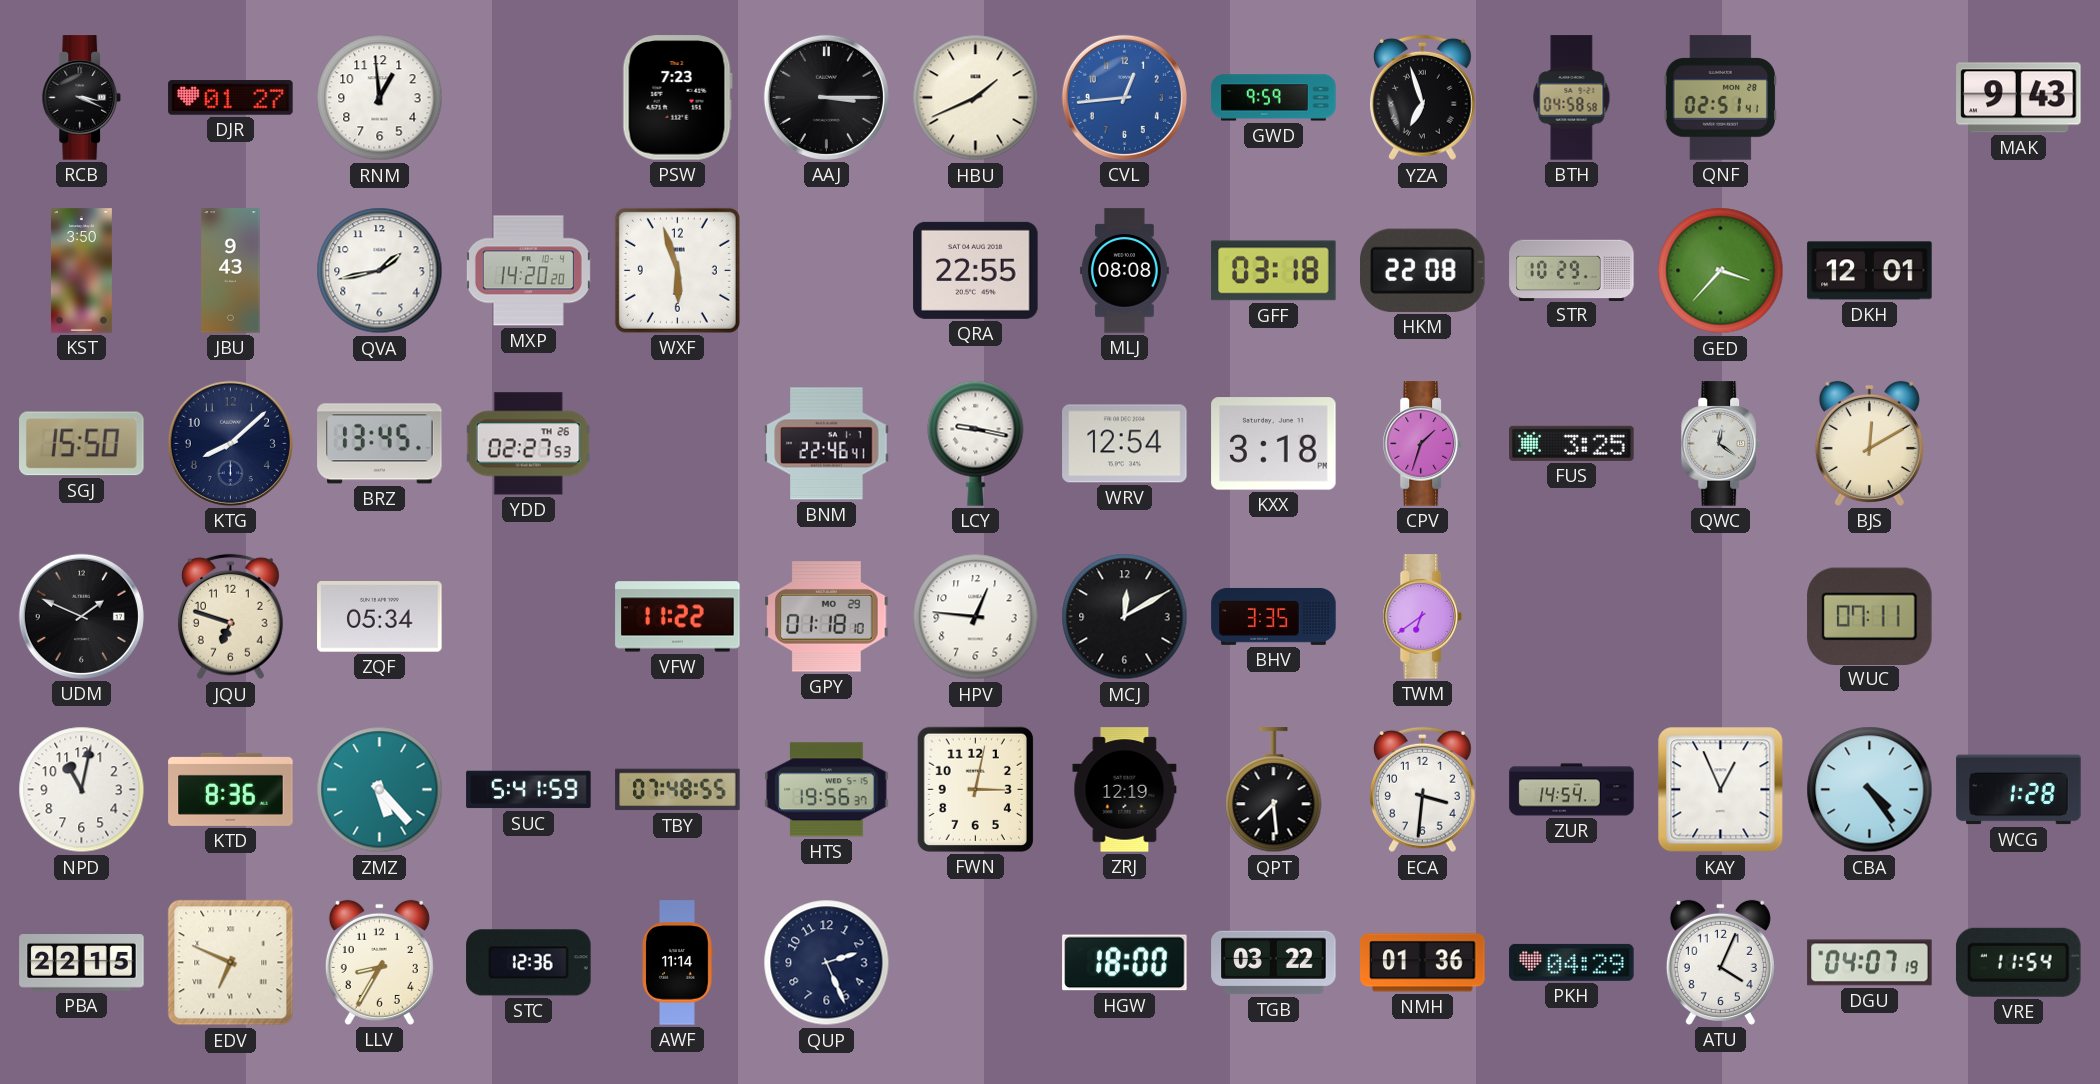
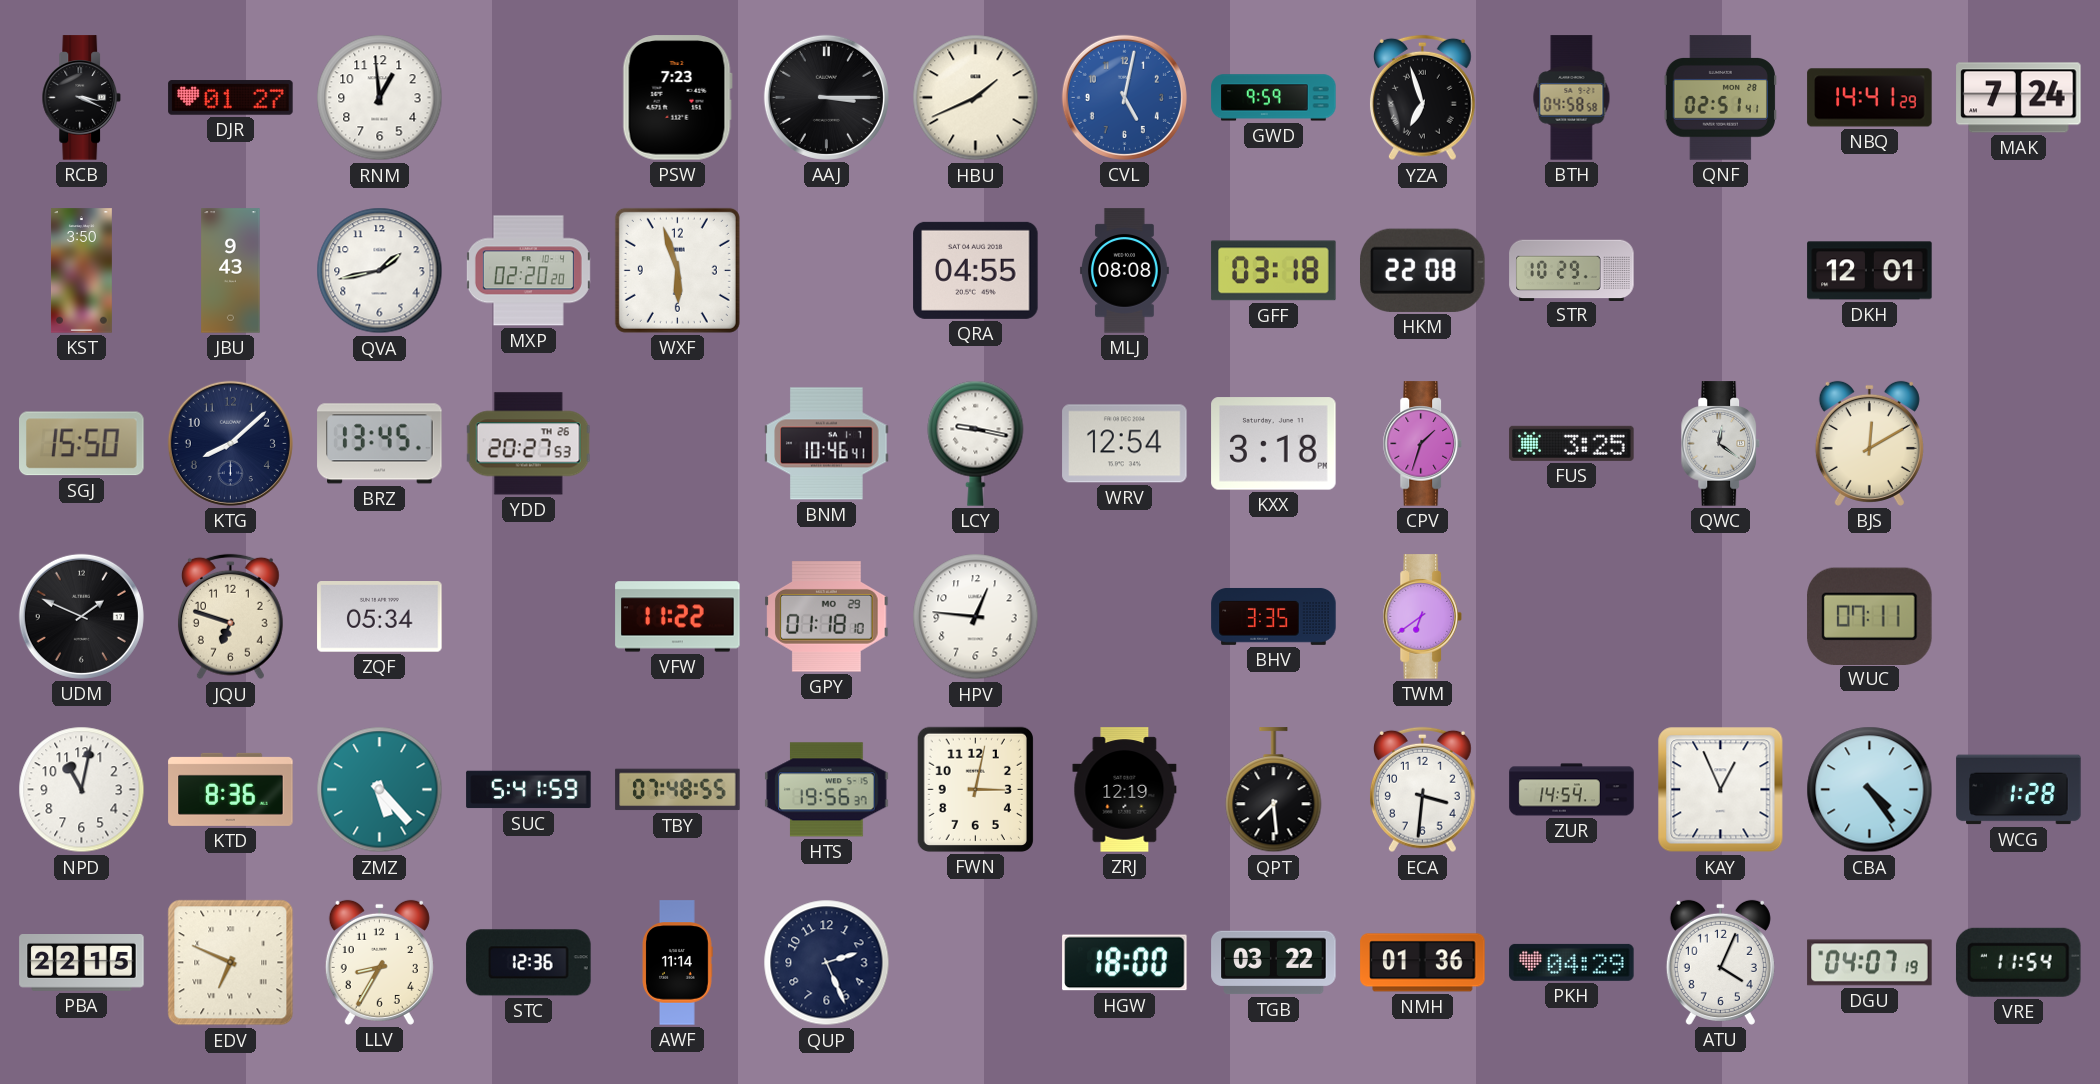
CVL: 12:44 -> 5:02 (1124, 97)
NBQ: none -> 14:41 (1870, 98)
MAK: 9:43 -> 7:24 (2019, 98)
MXP: 14:20 -> 02:20 (528, 271)
QRA: 22:55 -> 04:55 (976, 270)
GED: 3:37 -> none (1721, 271)
YDD: 02:27 -> 20:27 (529, 444)
BNM: 22:46 -> 10:46 (827, 444)
MCJ: 12:10 -> none (1125, 617)
